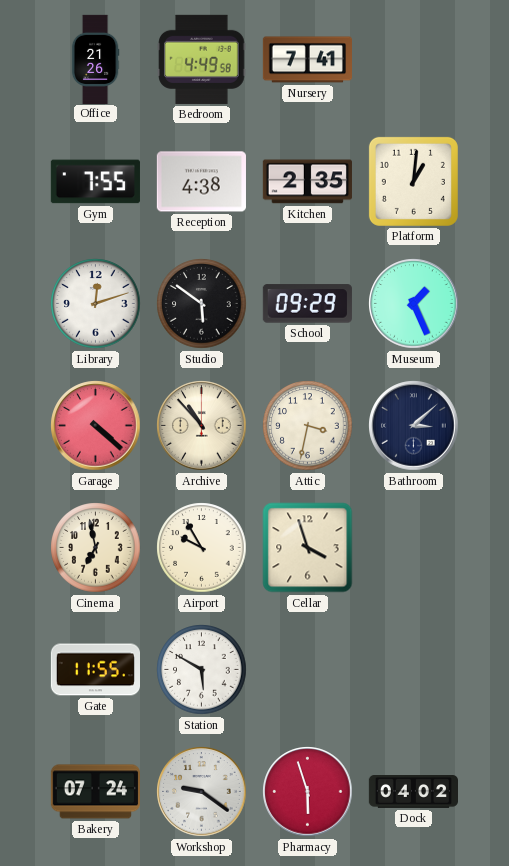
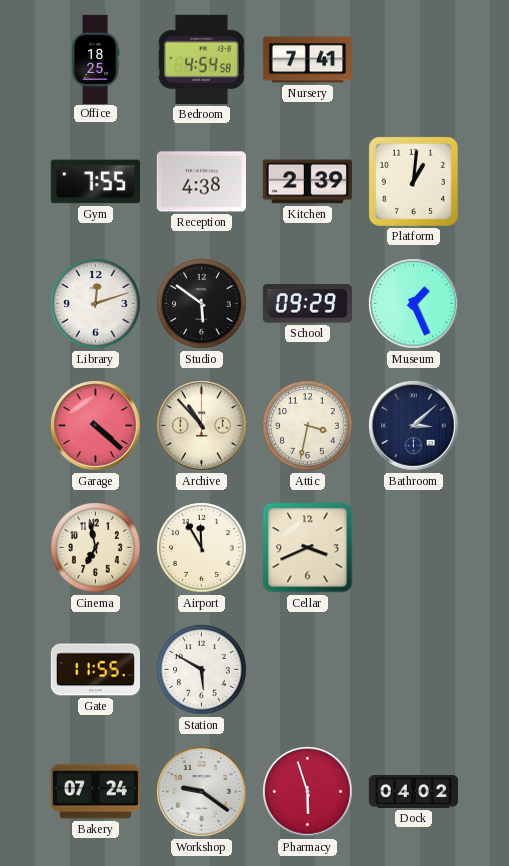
Office: 21:26 -> 18:25 (95, 59)
Bedroom: 4:49 -> 4:54 (202, 59)
Kitchen: 2:35 -> 2:39 (307, 182)
Airport: 9:55 -> 11:55 (202, 548)
Cellar: 3:57 -> 3:41 (308, 548)
